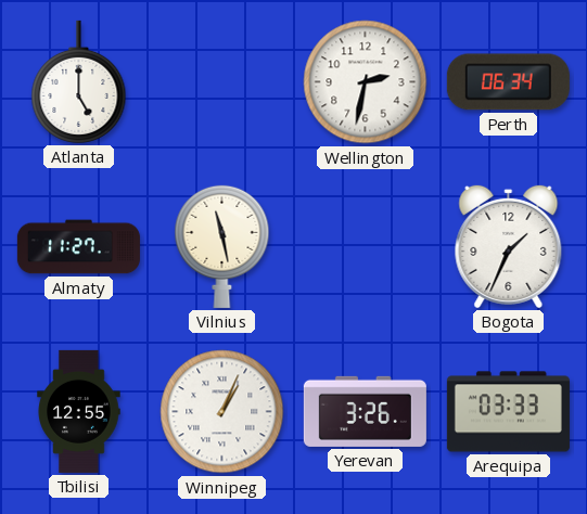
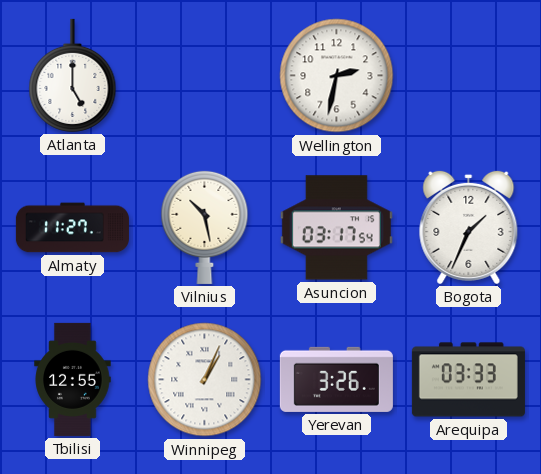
Perth: 06:34 -> none (508, 82)
Vilnius: 11:28 -> 10:28 (205, 227)
Asuncion: none -> 03:17 (336, 228)
